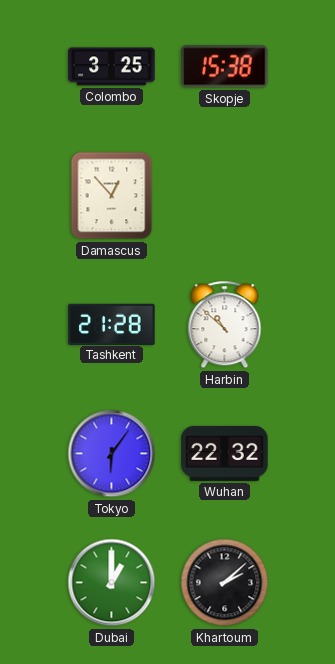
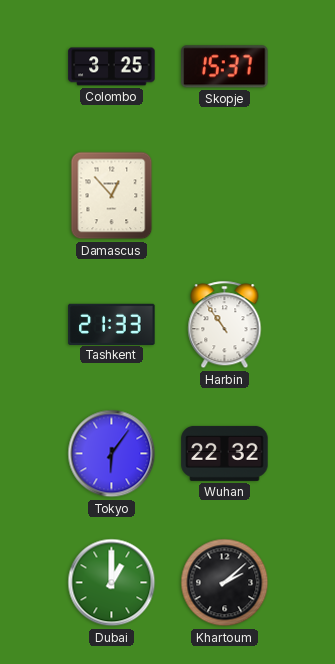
Skopje: 15:38 -> 15:37 (225, 67)
Tashkent: 21:28 -> 21:33 (112, 324)
Harbin: 10:52 -> 10:54 (225, 325)
